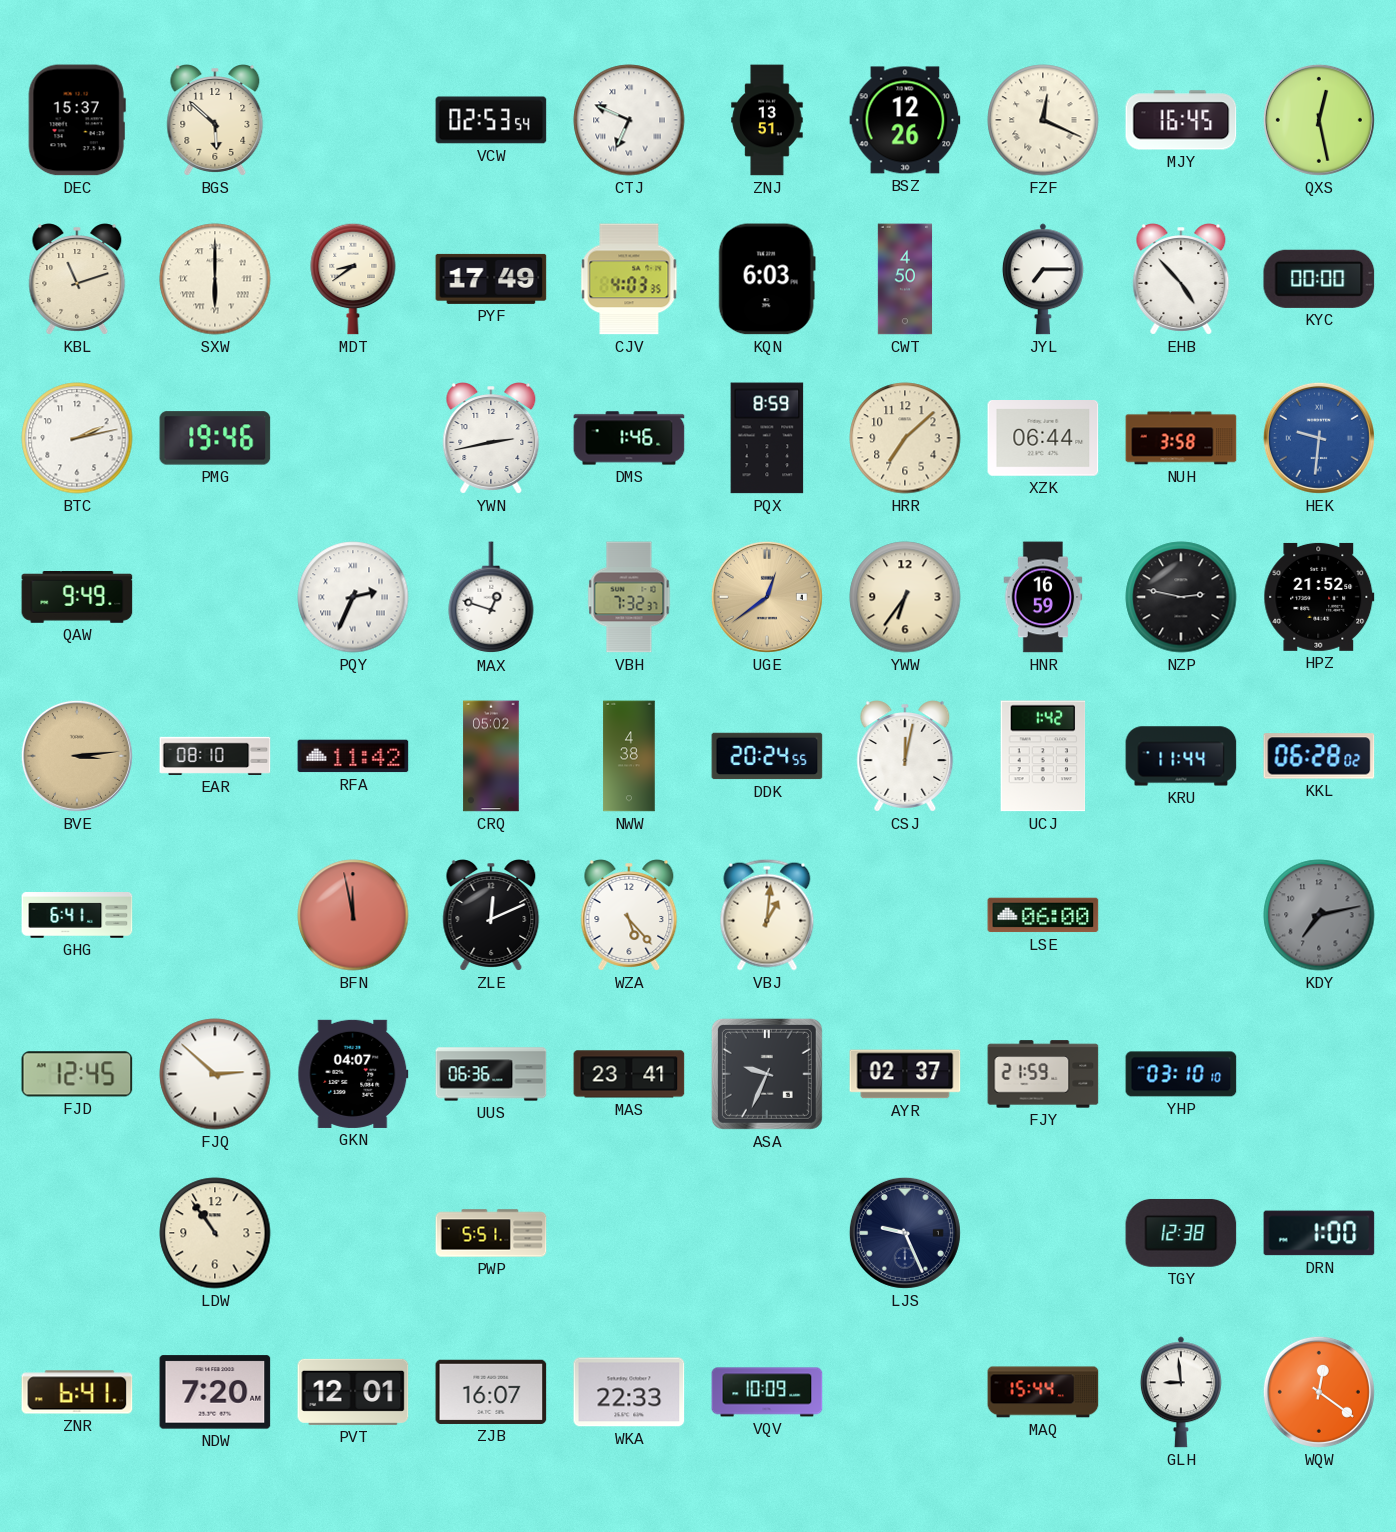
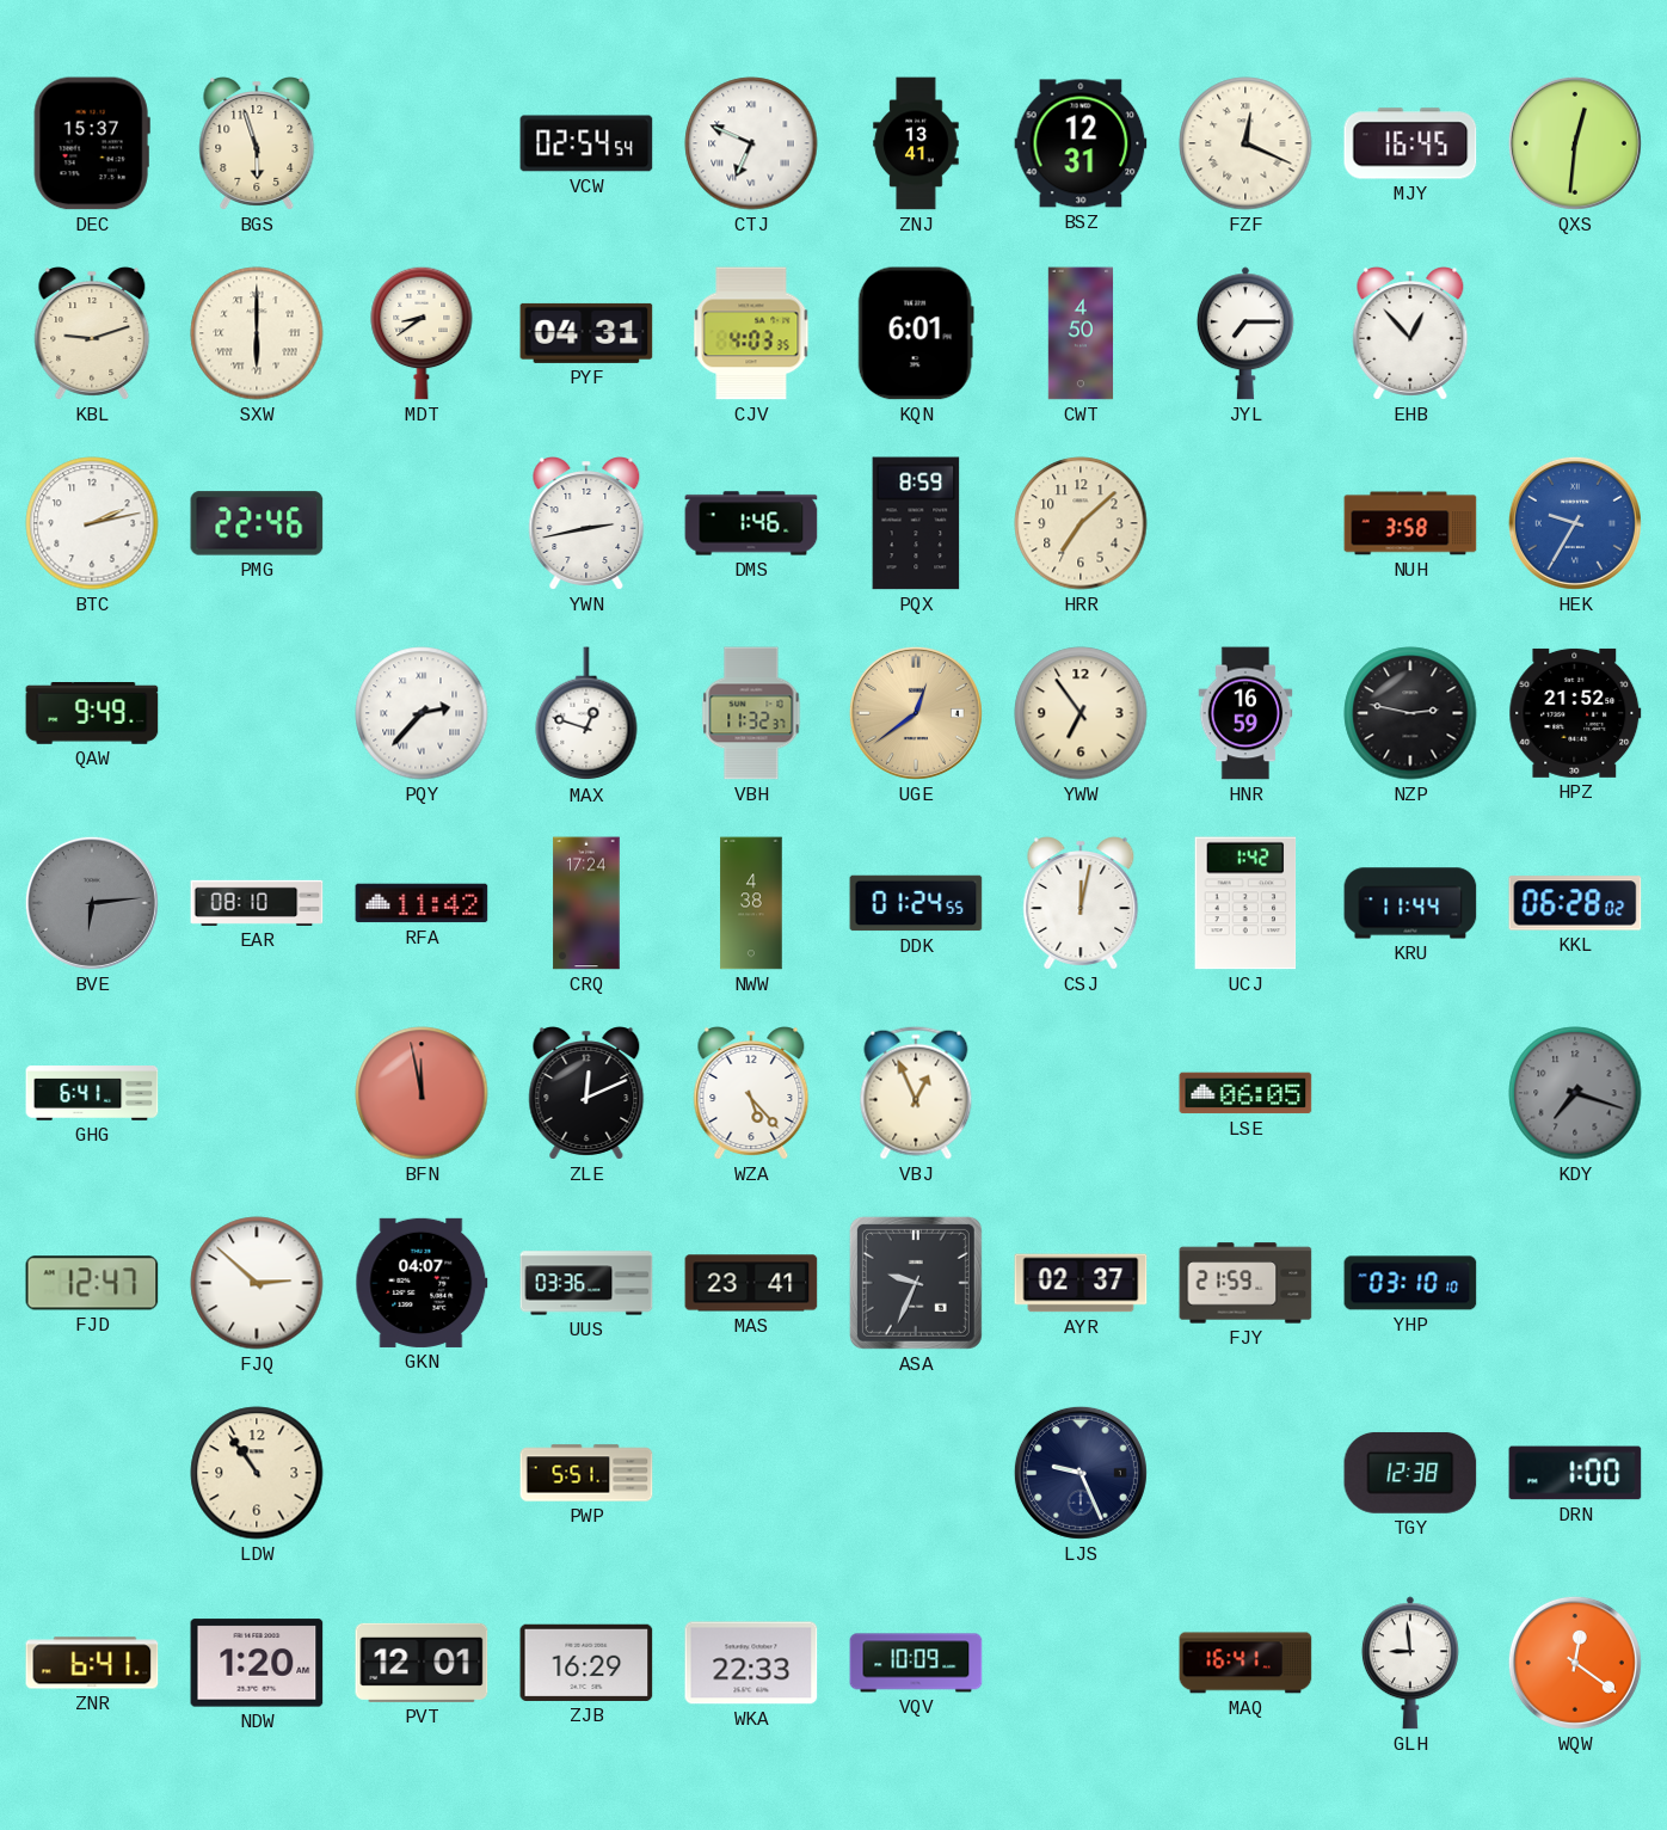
BGS: 5:52 -> 5:57 (257, 143)
VCW: 02:53 -> 02:54 (586, 143)
ZNJ: 13:51 -> 13:41 (916, 143)
BSZ: 12:26 -> 12:31 (1081, 143)
QXS: 12:28 -> 12:31 (1575, 143)
KBL: 11:12 -> 9:12 (92, 333)
PYF: 17:49 -> 04:31 (586, 333)
KQN: 6:03 -> 6:01 (916, 333)
EHB: 4:53 -> 12:53 (1410, 333)
KYC: 00:00 -> none (1319, 279)
PMG: 19:46 -> 22:46 (257, 523)
XZK: 06:44 -> none (1043, 439)
HEK: 9:31 -> 9:35 (1575, 523)
PQY: 2:34 -> 2:37 (422, 713)
VBH: 7:32 -> 11:32 (751, 713)
YWW: 6:36 -> 6:54 (1081, 713)
BVE: 3:14 -> 6:14 (92, 903)
BVE dial: champagne -> grey (92, 903)
CRQ: 05:02 -> 17:24 (586, 903)
DDK: 20:24 -> 01:24 (916, 903)
VBJ: 1:01 -> 12:56 (916, 1093)
LSE: 06:00 -> 06:05 (1245, 1093)
KDY: 7:13 -> 7:18 (1575, 1093)
FJD: 12:45 -> 12:47 (92, 1283)
UUS: 06:36 -> 03:36 (586, 1283)
NDW: 7:20 -> 1:20 (257, 1663)
ZJB: 16:07 -> 16:29 (586, 1663)
MAQ: 15:44 -> 16:41 (1245, 1663)
